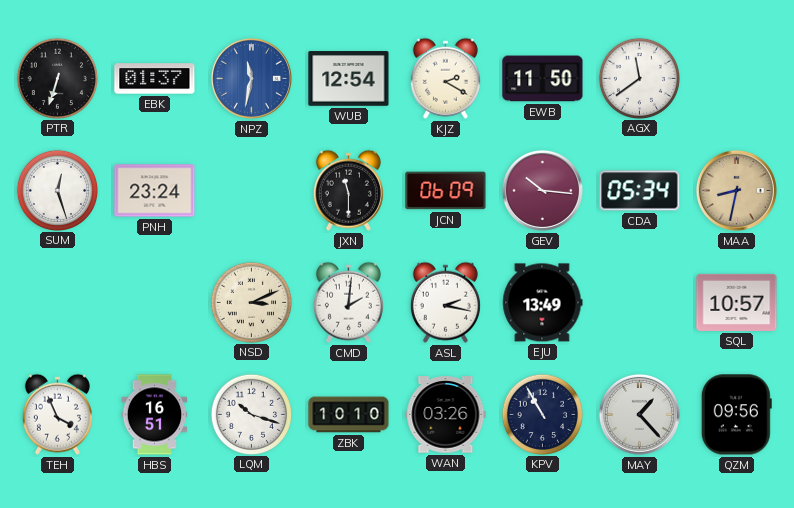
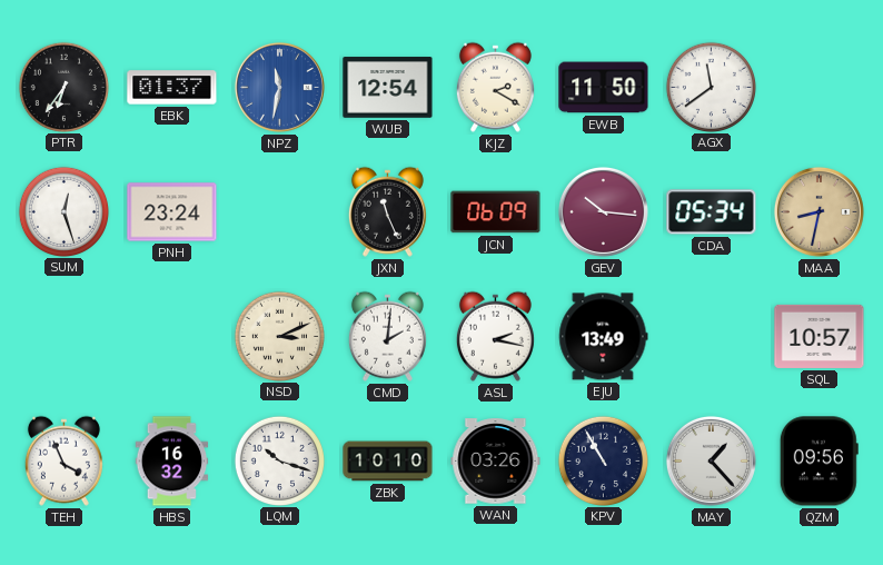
PTR: 6:33 -> 6:36 (63, 87)
JXN: 11:30 -> 11:26 (387, 211)
HBS: 16:51 -> 16:32 (172, 462)
